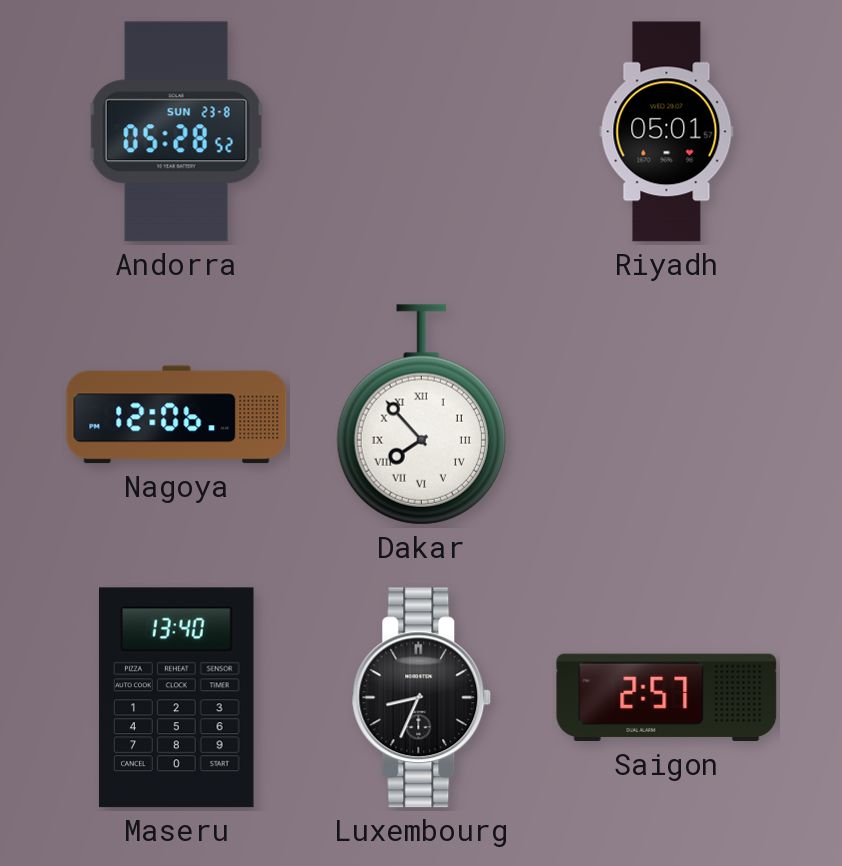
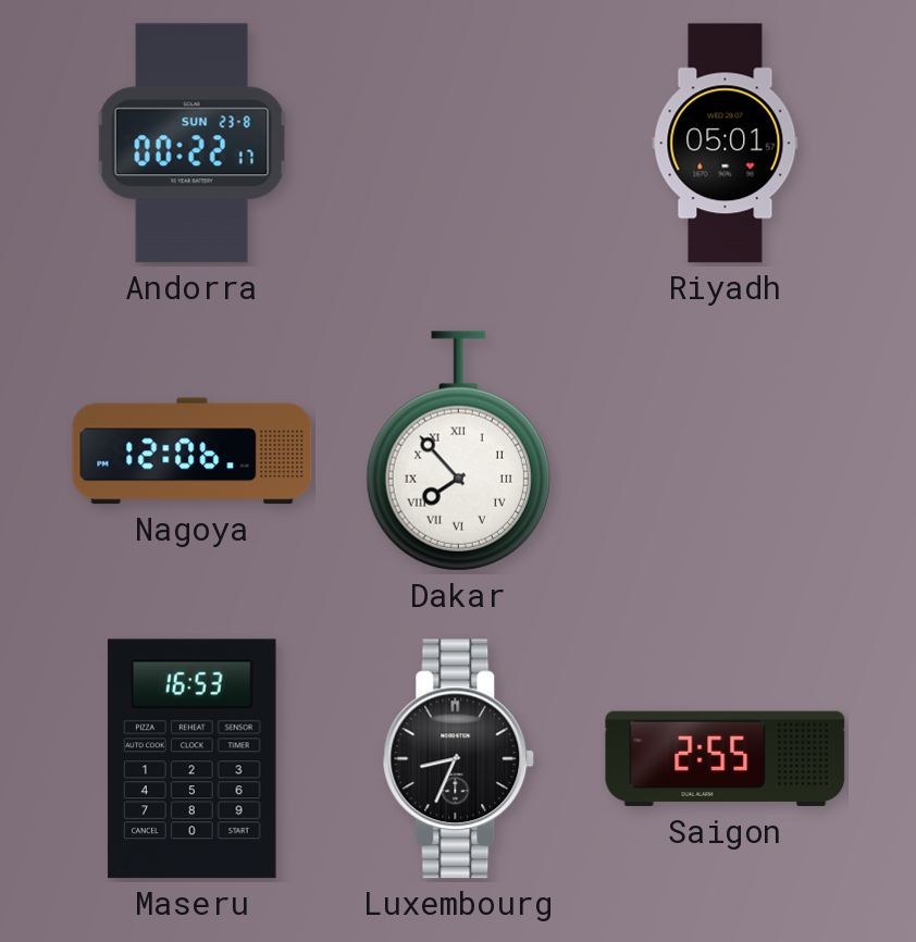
Andorra: 05:28 -> 00:22 (191, 144)
Maseru: 13:40 -> 16:53 (193, 759)
Saigon: 2:57 -> 2:55 (726, 759)
